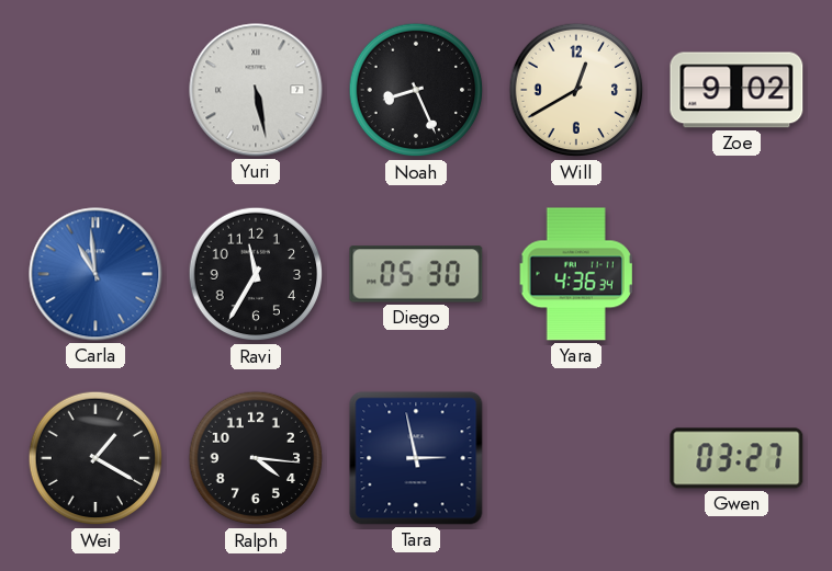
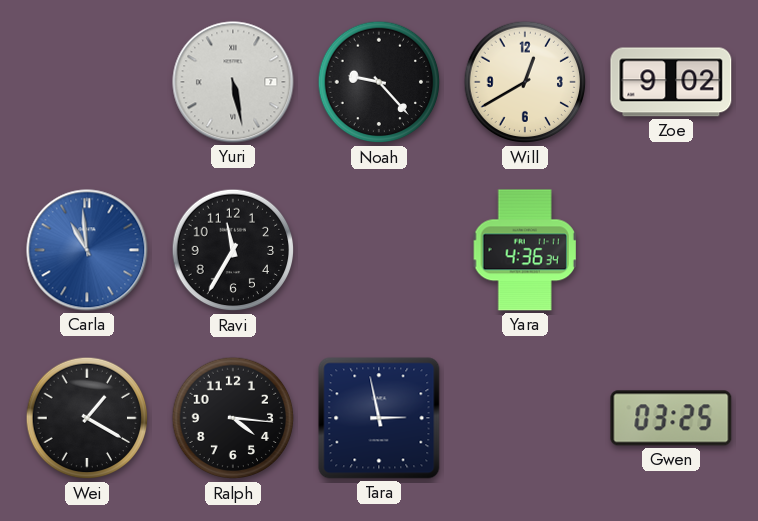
Noah: 8:26 -> 9:23 (379, 82)
Diego: 05:30 -> none (416, 274)
Gwen: 03:27 -> 03:25 (671, 418)
